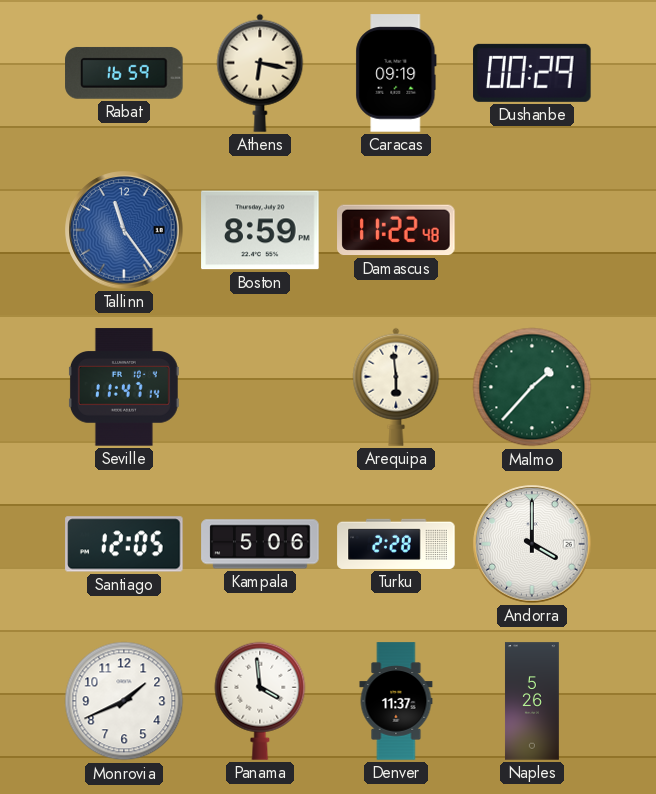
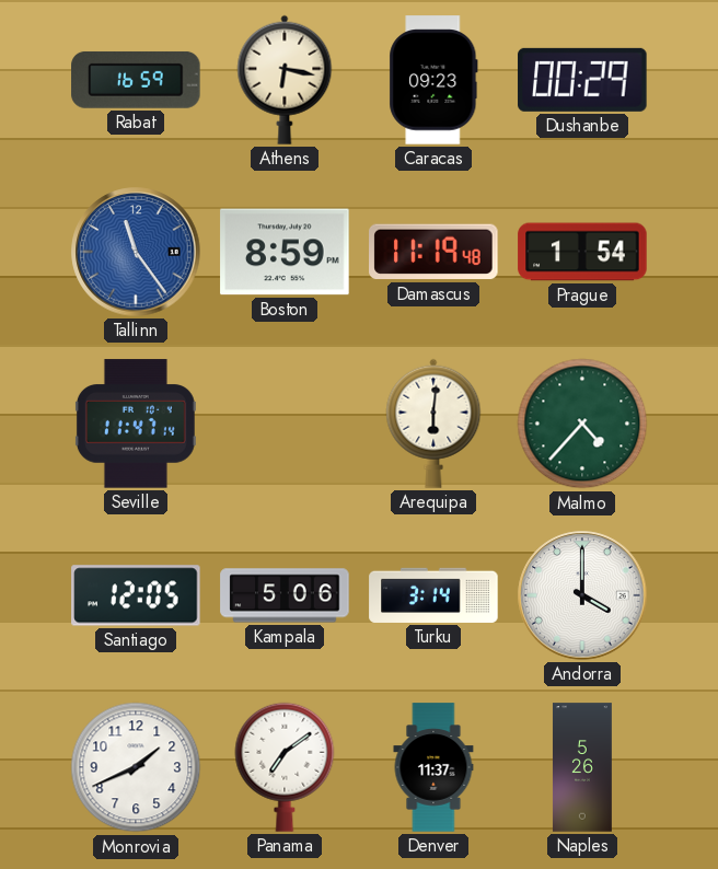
Caracas: 09:19 -> 09:23 (433, 80)
Damascus: 11:22 -> 11:19 (433, 252)
Prague: none -> 1:54 (582, 252)
Arequipa: 5:59 -> 6:01 (433, 424)
Malmo: 1:37 -> 4:37 (582, 424)
Turku: 2:28 -> 3:14 (433, 595)
Panama: 3:59 -> 7:09 (285, 767)
